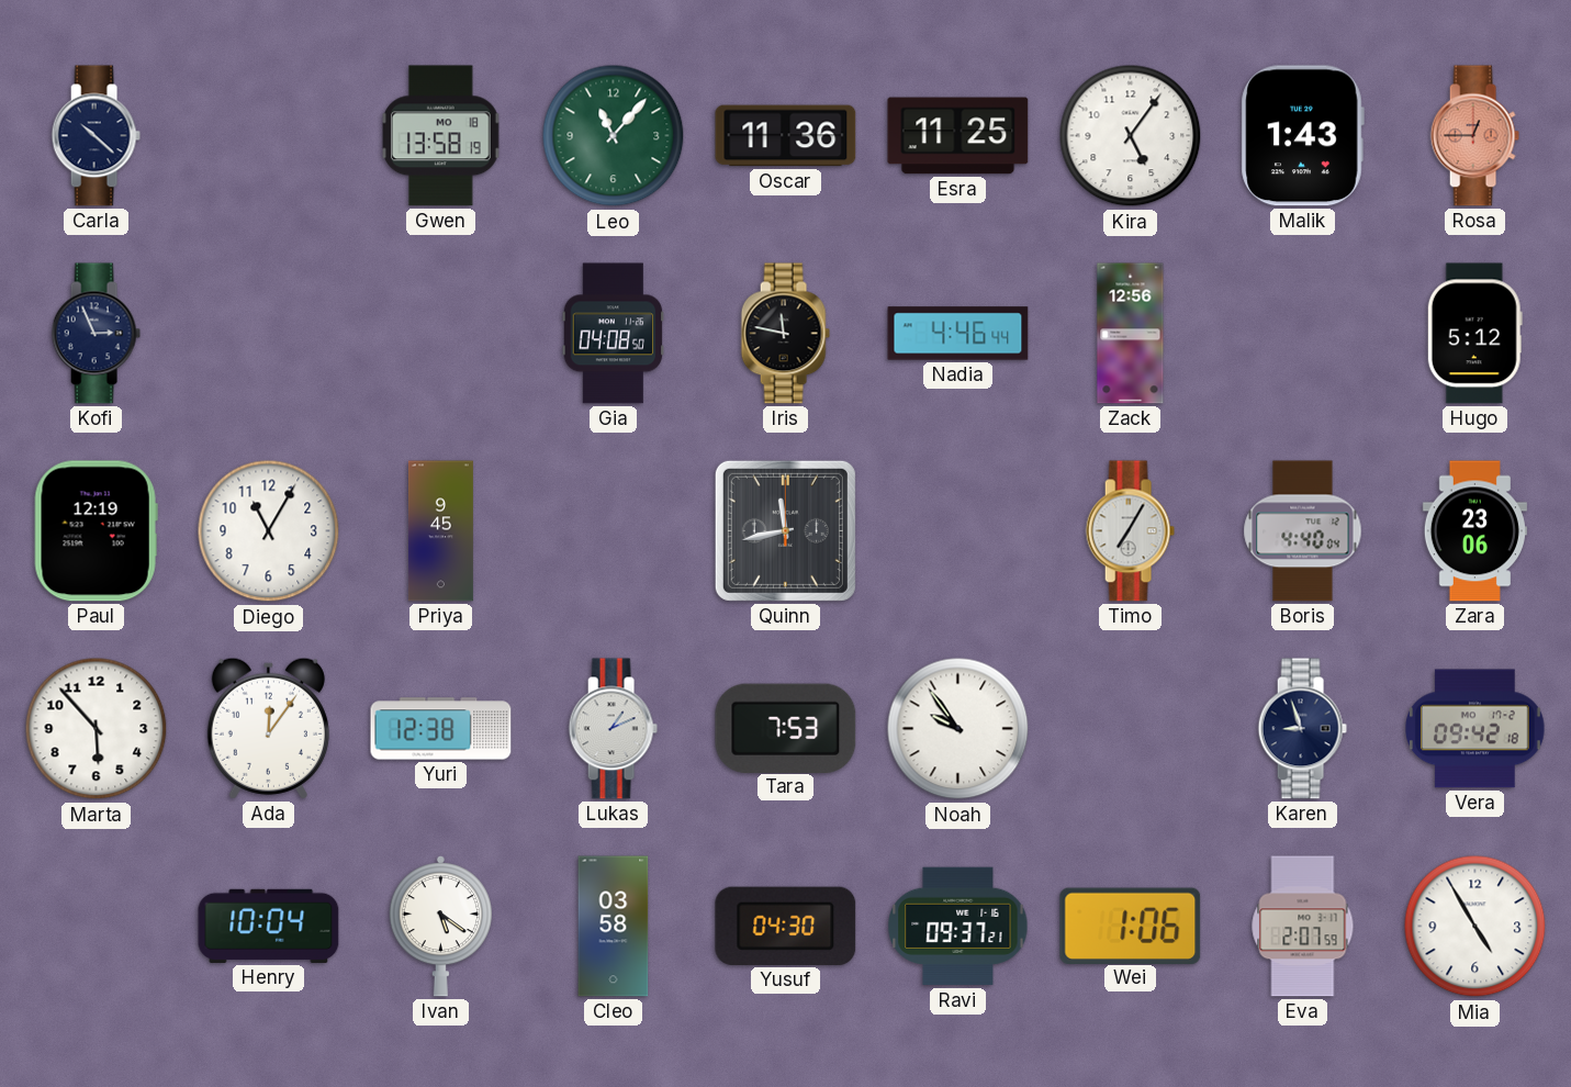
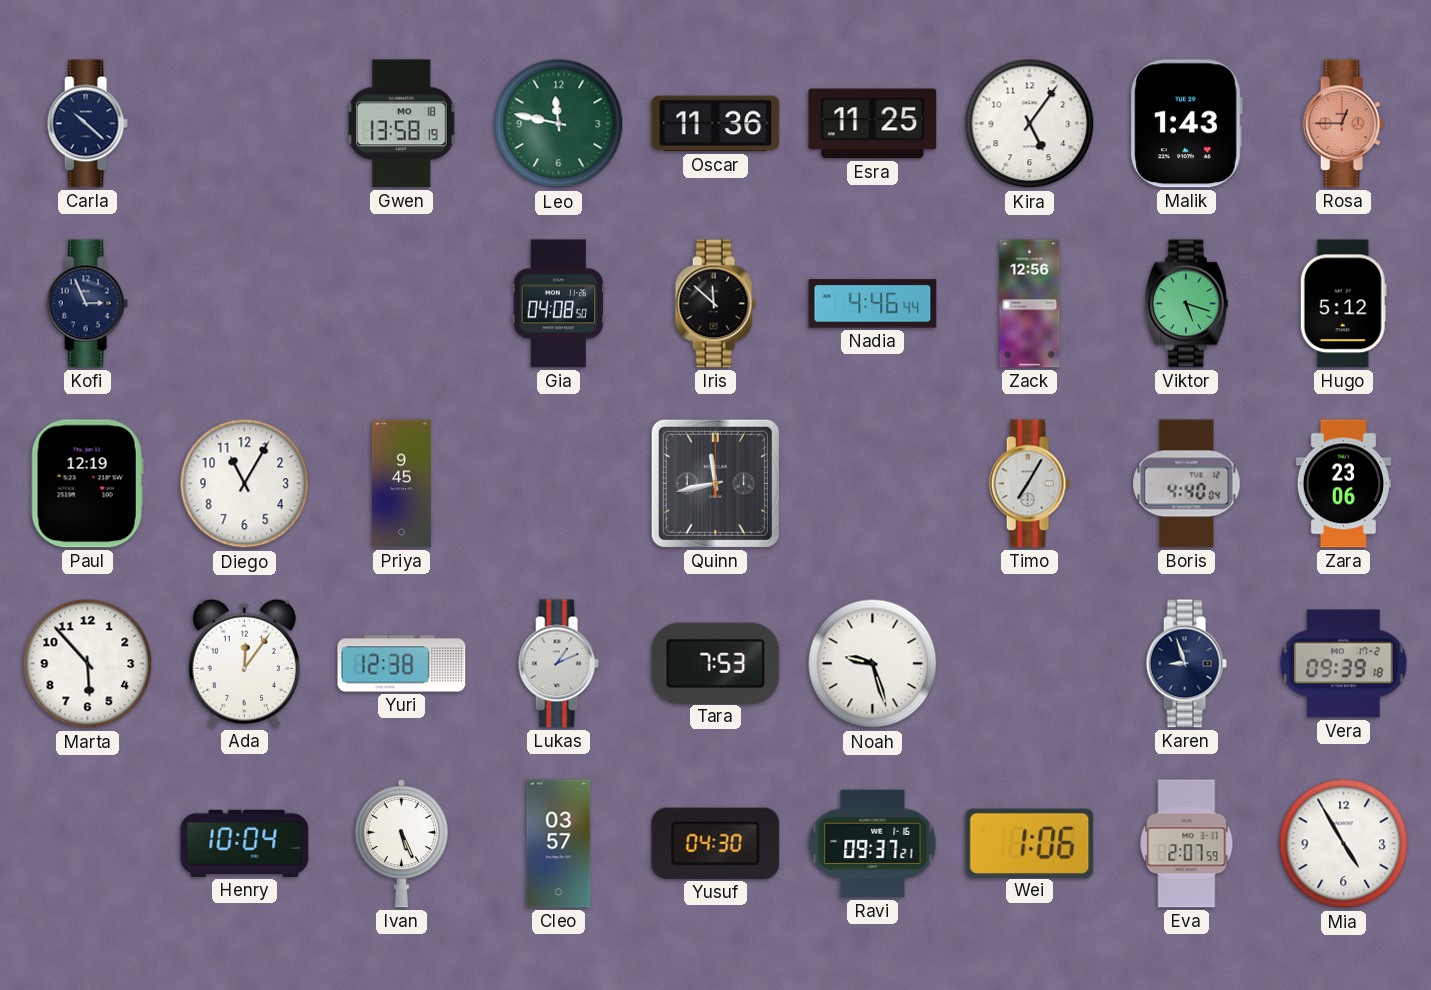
Leo: 11:07 -> 11:47 (559, 124)
Iris: 11:47 -> 11:52 (715, 304)
Viktor: none -> 5:18 (1186, 304)
Noah: 9:54 -> 9:27 (873, 664)
Vera: 09:42 -> 09:39 (1343, 664)
Ivan: 5:21 -> 5:26 (401, 844)
Cleo: 03:58 -> 03:57 (559, 844)
